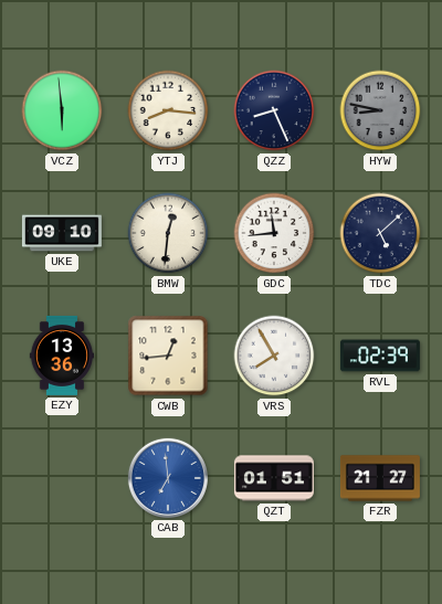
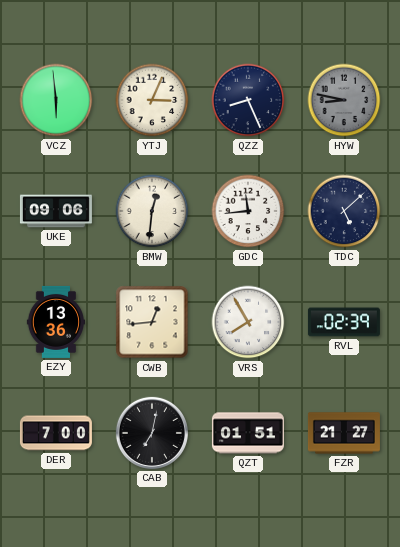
YTJ: 8:16 -> 3:04 (152, 100)
UKE: 09:10 -> 09:06 (56, 211)
DER: none -> 7:00 (56, 433)
CAB: 6:59 -> 7:02 (152, 433)
CAB dial: blue -> black (152, 433)
